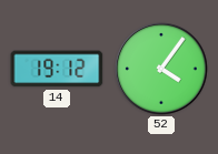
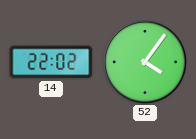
14: 19:12 -> 22:02 (51, 62)
